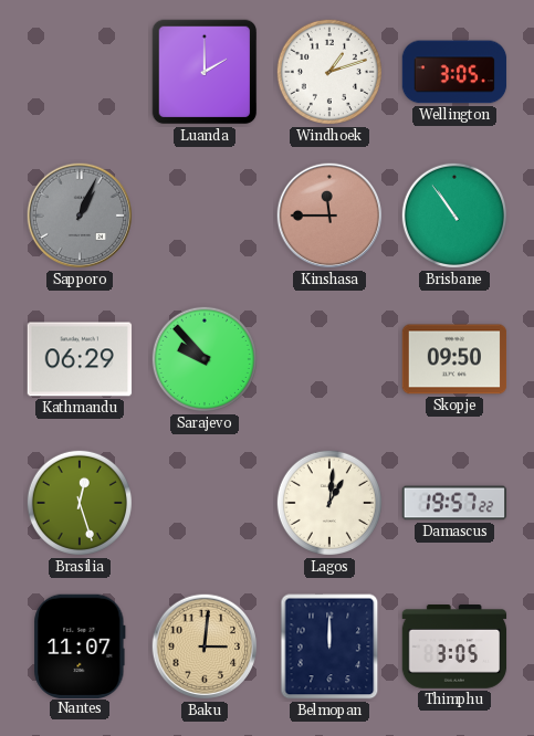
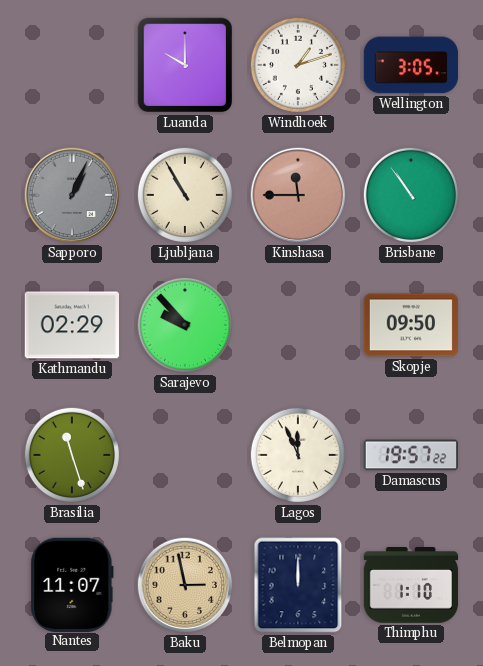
Luanda: 2:00 -> 10:00 (185, 65)
Ljubljana: none -> 10:55 (185, 195)
Kathmandu: 06:29 -> 02:29 (72, 325)
Brasilia: 12:27 -> 11:27 (72, 455)
Lagos: 1:01 -> 11:56 (298, 455)
Baku: 3:01 -> 2:58 (185, 585)
Thimphu: 3:05 -> 1:10 (411, 586)
